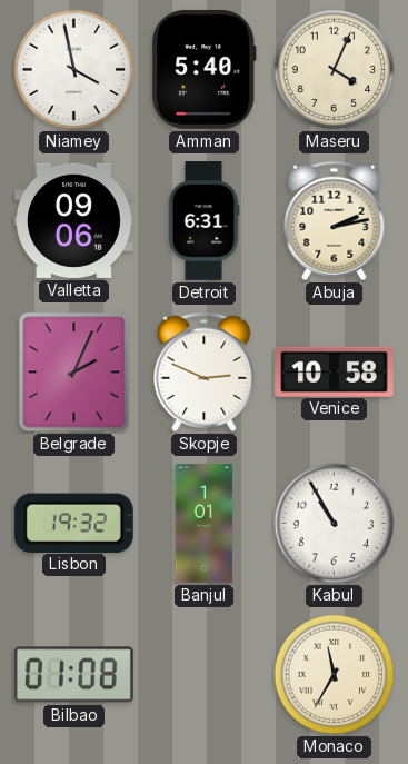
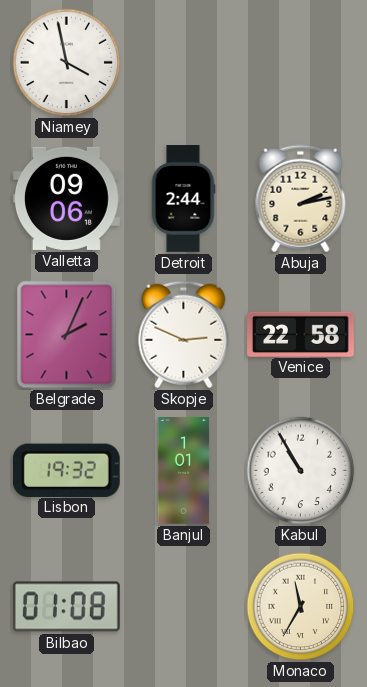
Amman: 5:40 -> none (203, 69)
Maseru: 4:04 -> none (335, 70)
Detroit: 6:31 -> 2:44 (183, 199)
Venice: 10:58 -> 22:58 (301, 334)
